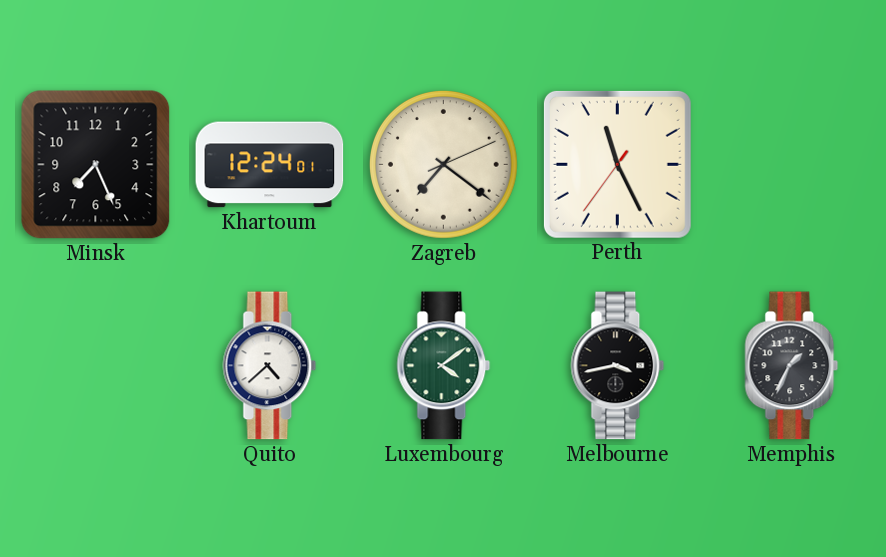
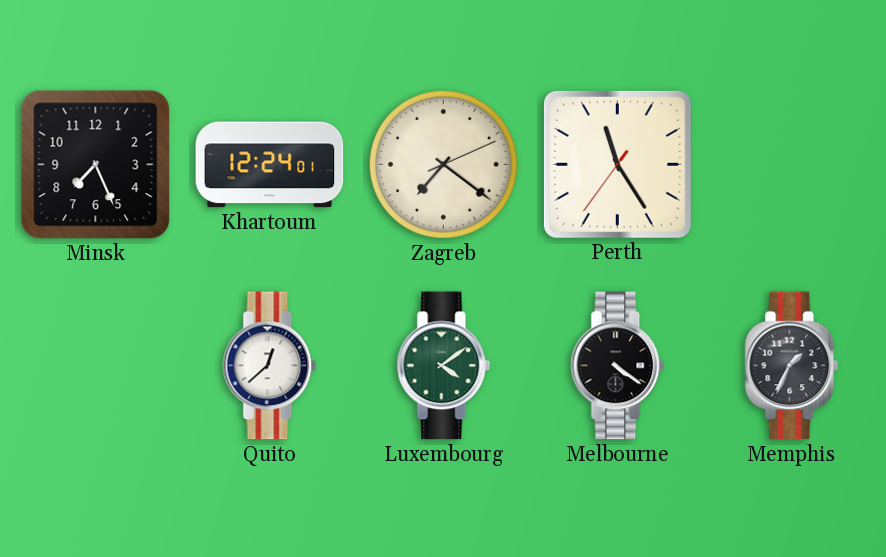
Perth: 11:25 -> 11:24 (617, 164)
Quito: 4:38 -> 12:38 (270, 366)
Melbourne: 3:43 -> 4:21 (618, 366)
